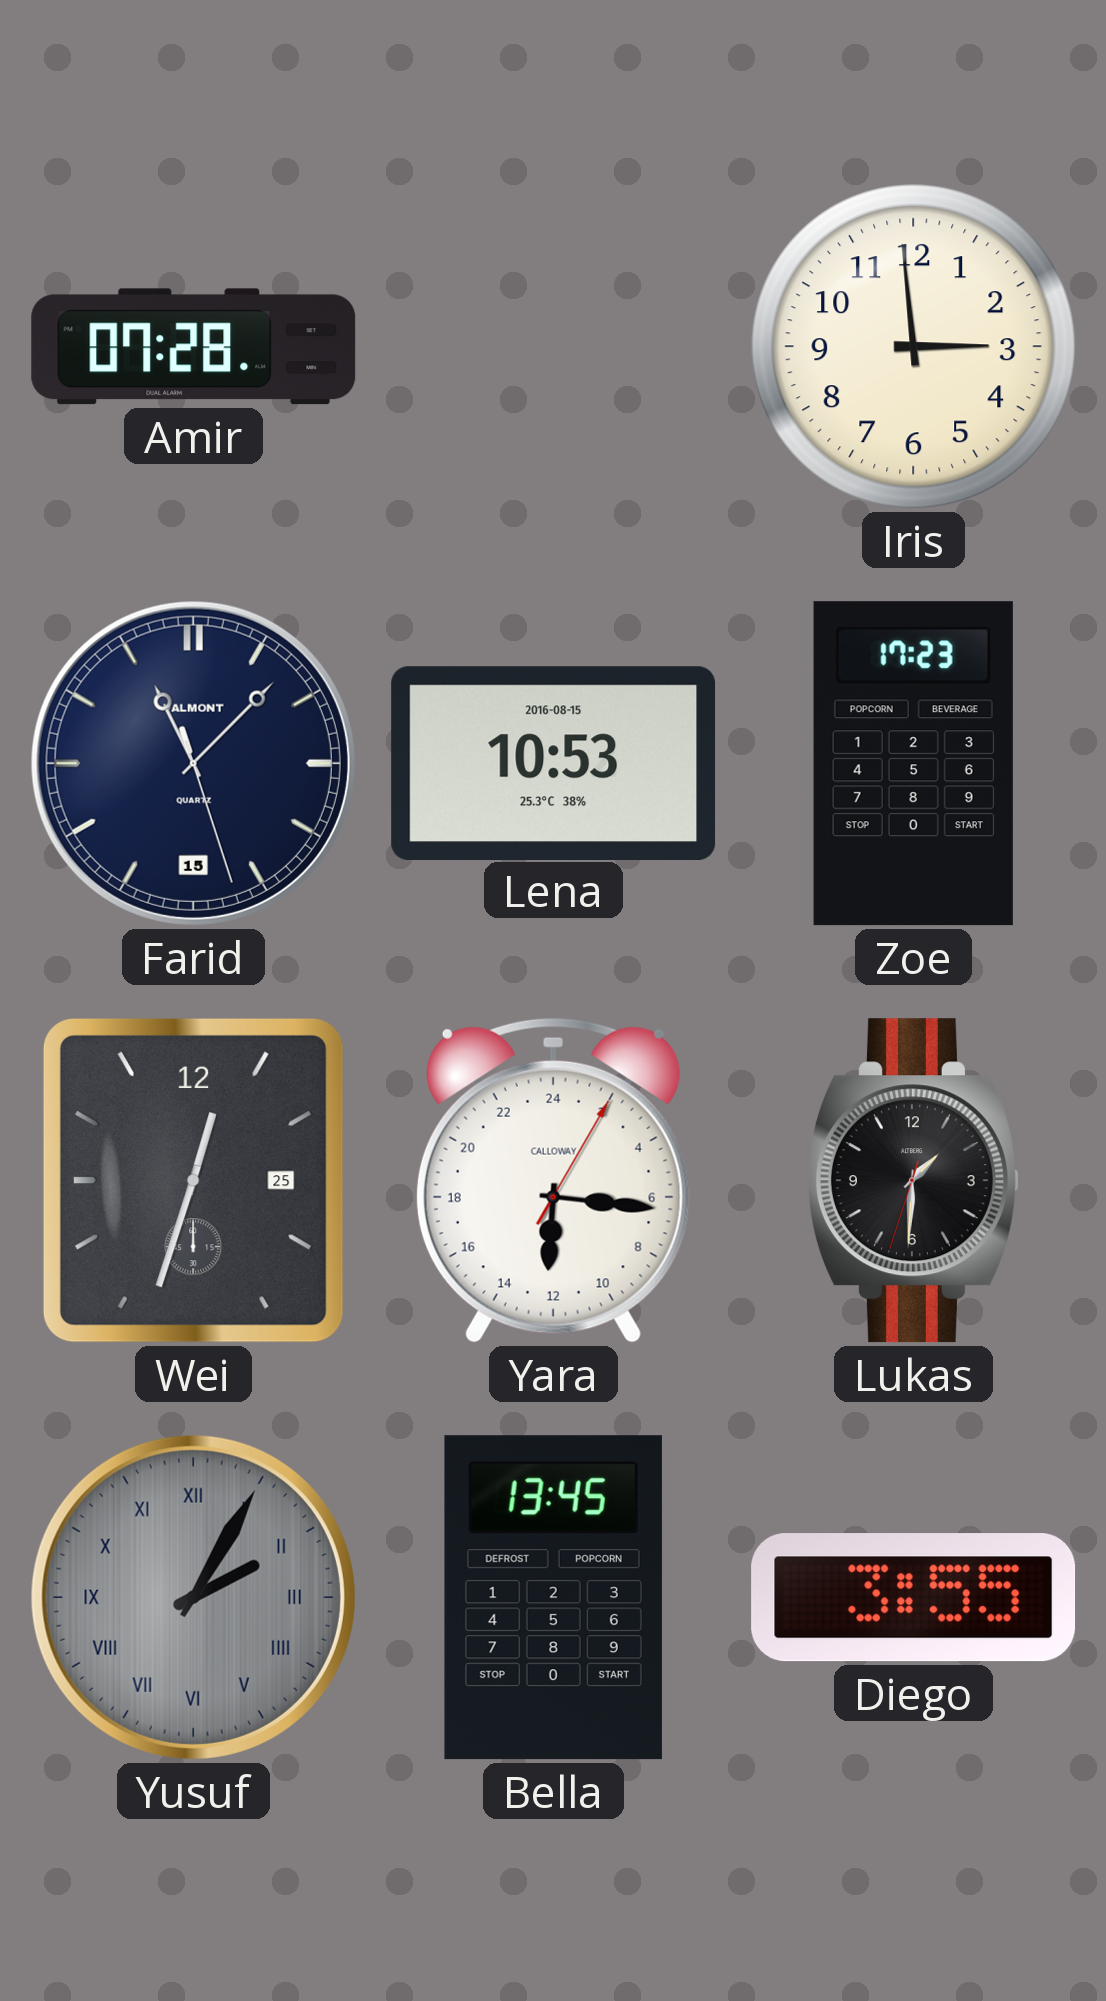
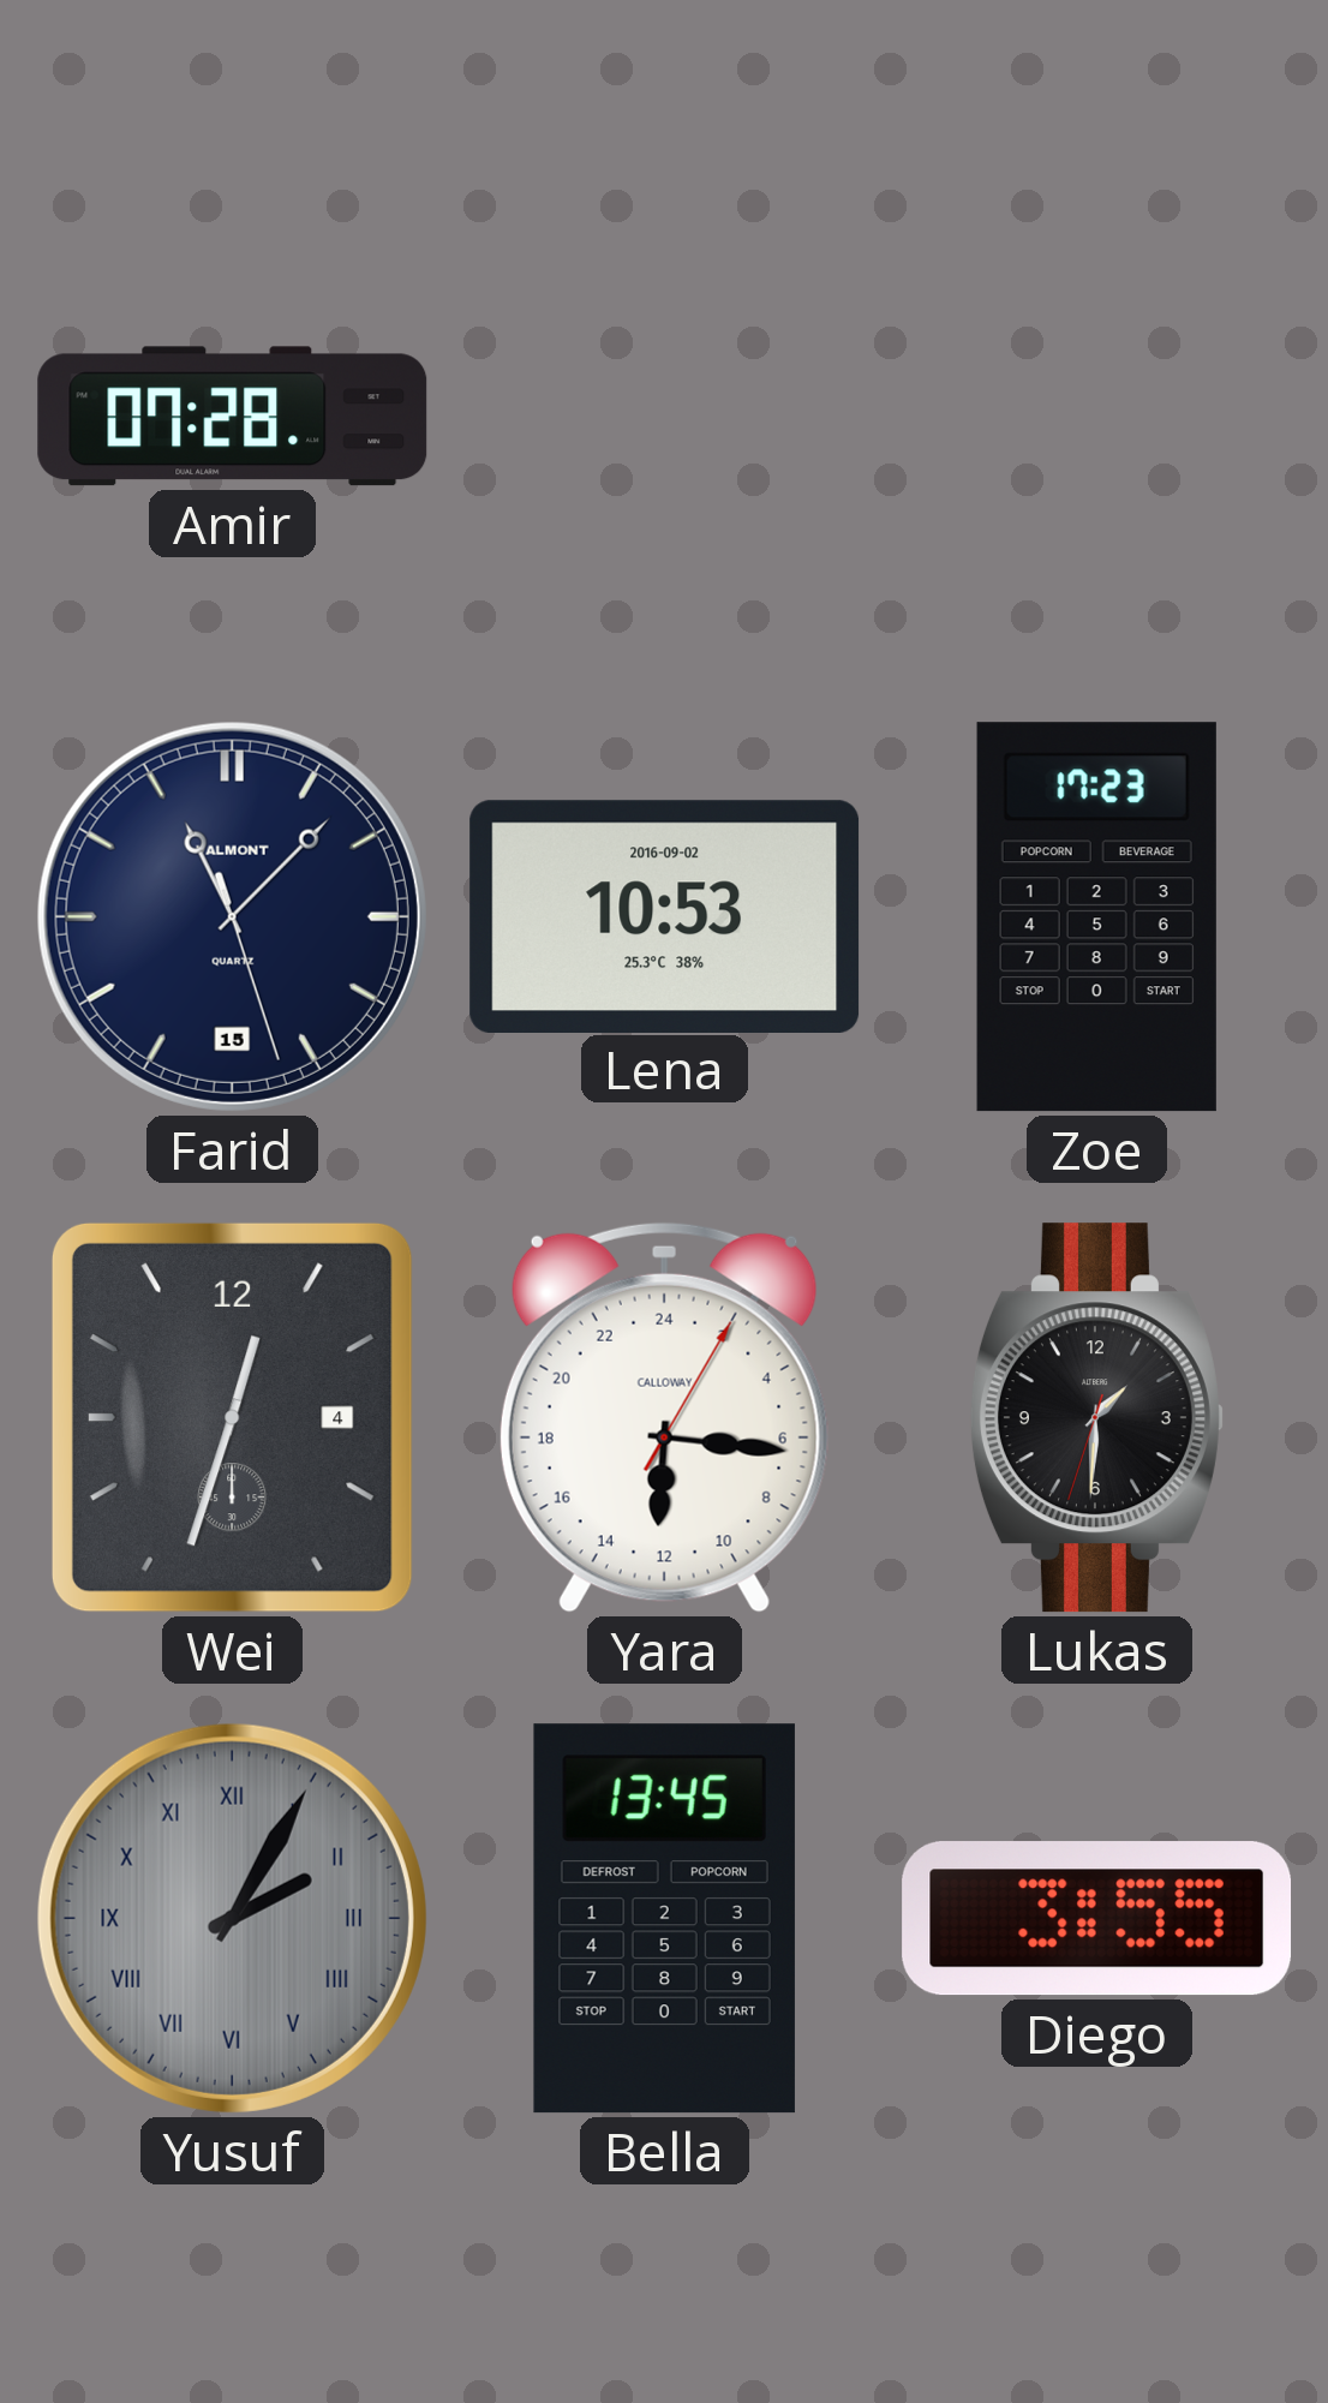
Iris: 2:59 -> none (914, 347)
Lena date: 2016-08-15 -> 2016-09-02 (665, 916)
Wei date: 25 -> 4 (232, 1417)
